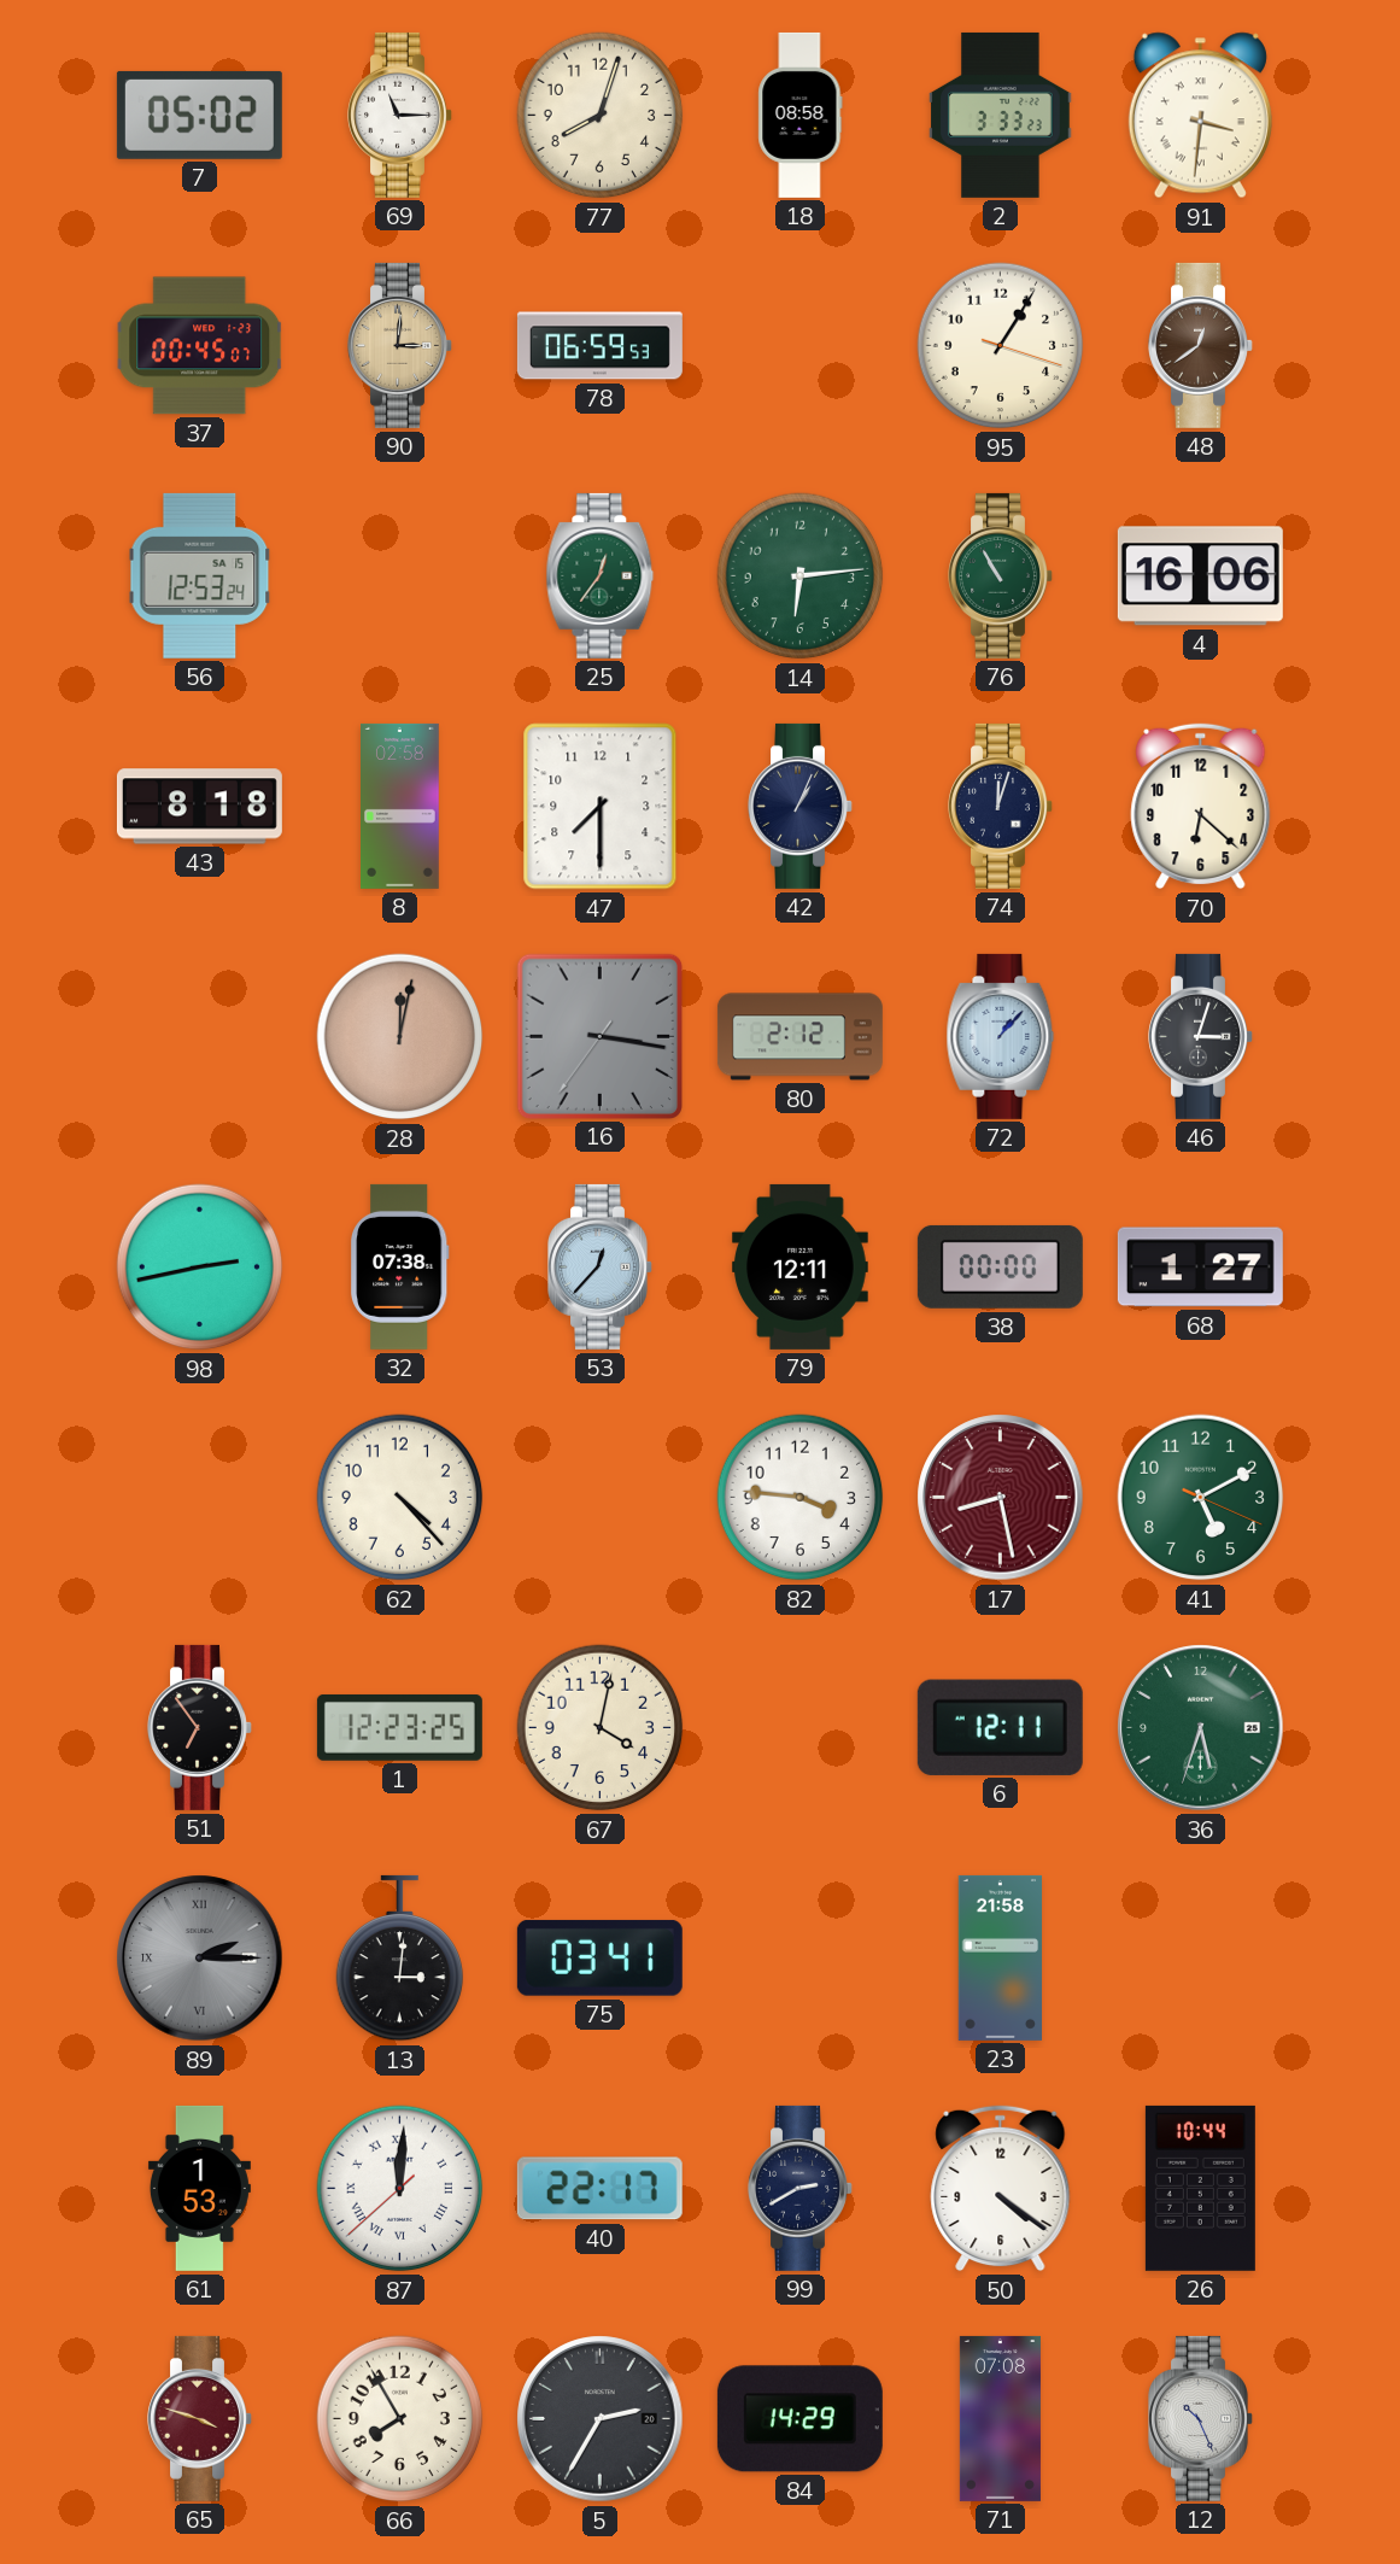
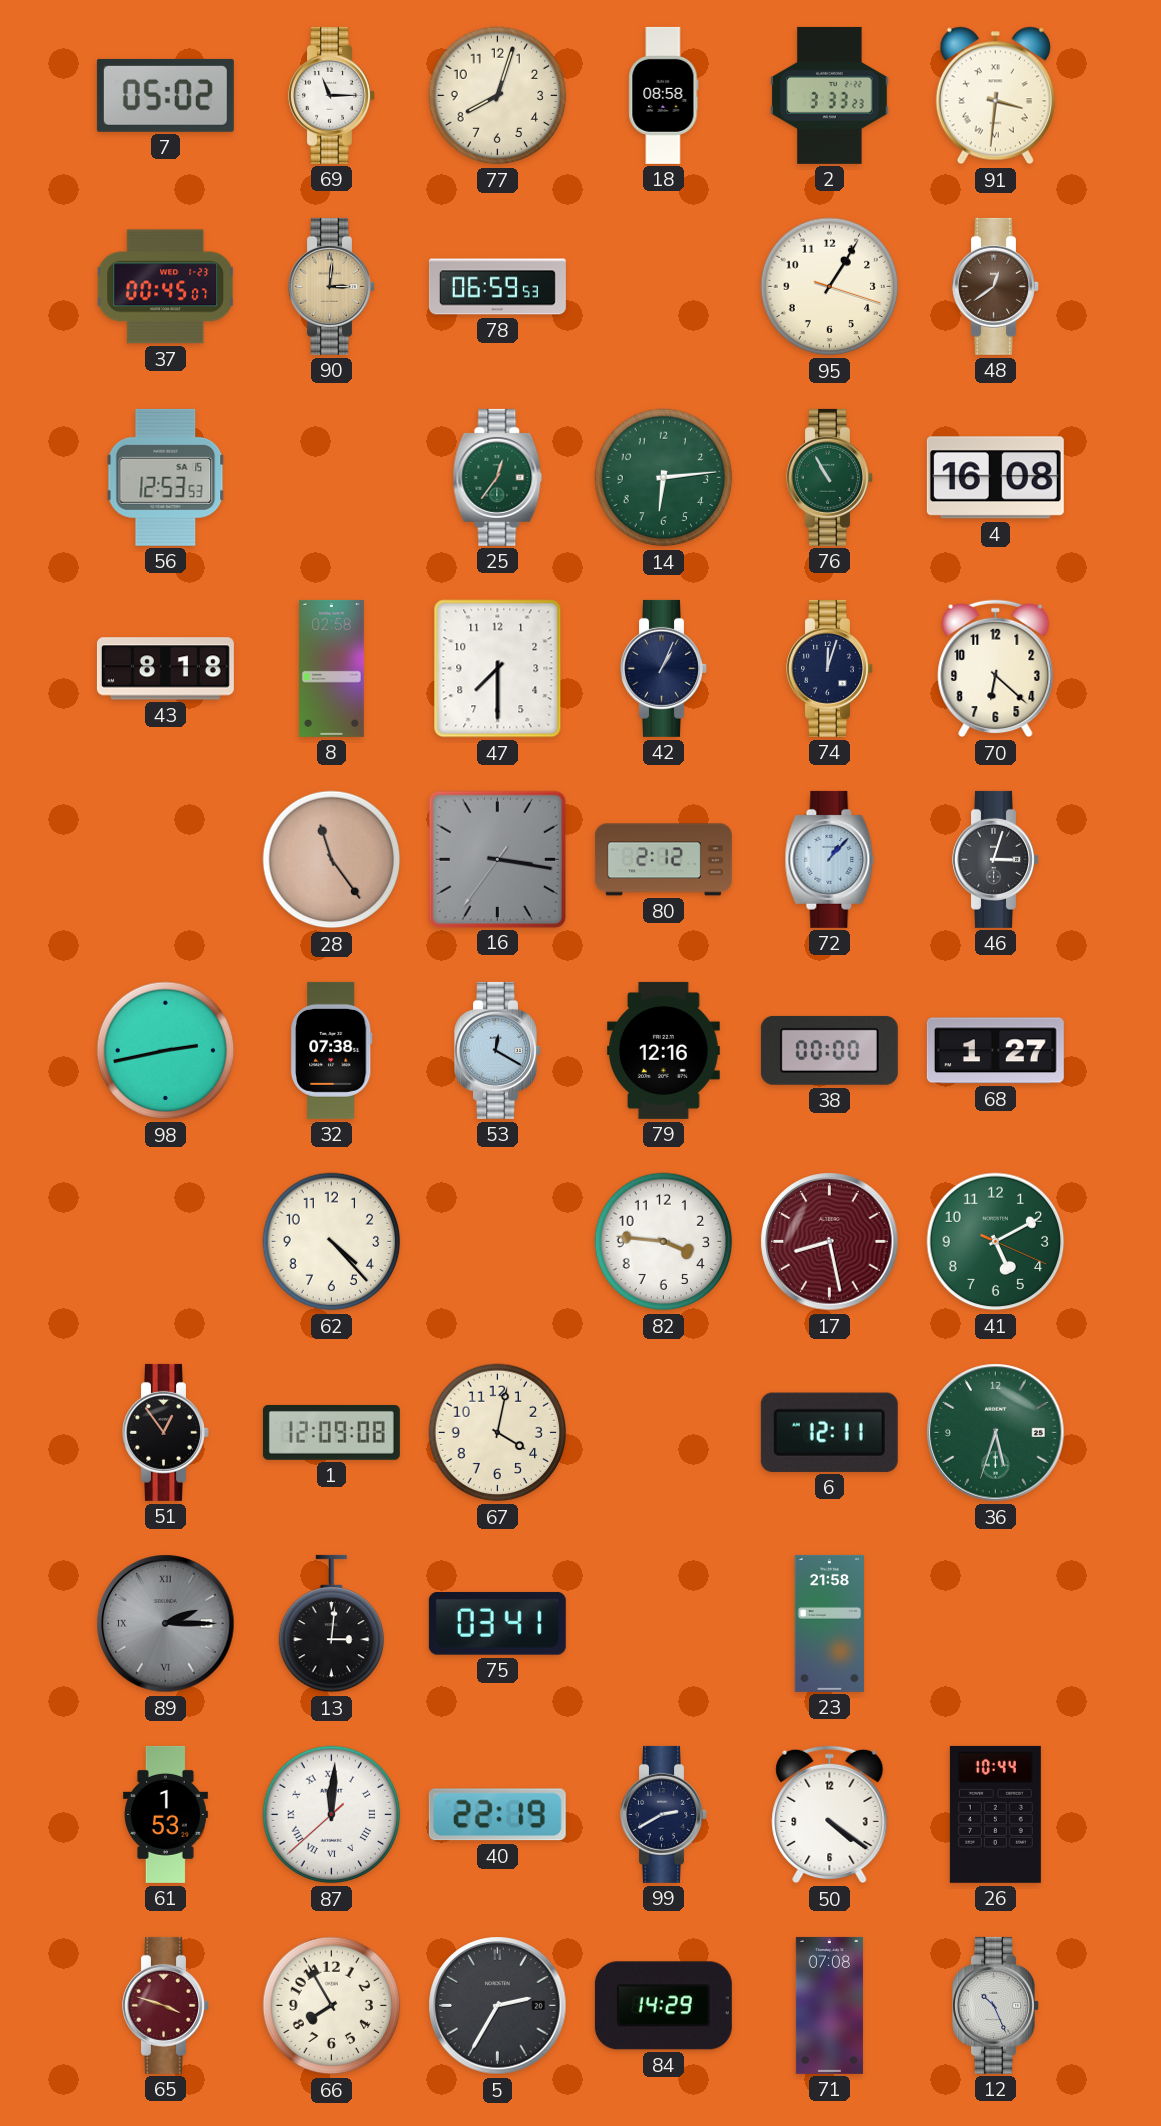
56: 12:53:24 -> 12:53:53 (166, 477)
4: 16:06 -> 16:08 (995, 478)
28: 12:02 -> 11:24 (332, 860)
53: 12:37 -> 12:20 (498, 1050)
79: 12:11 -> 12:16 (663, 1050)
51: 6:54 -> 12:54 (166, 1432)
1: 12:23 -> 12:09 (331, 1433)
40: 22:17 -> 22:19 (497, 1815)
